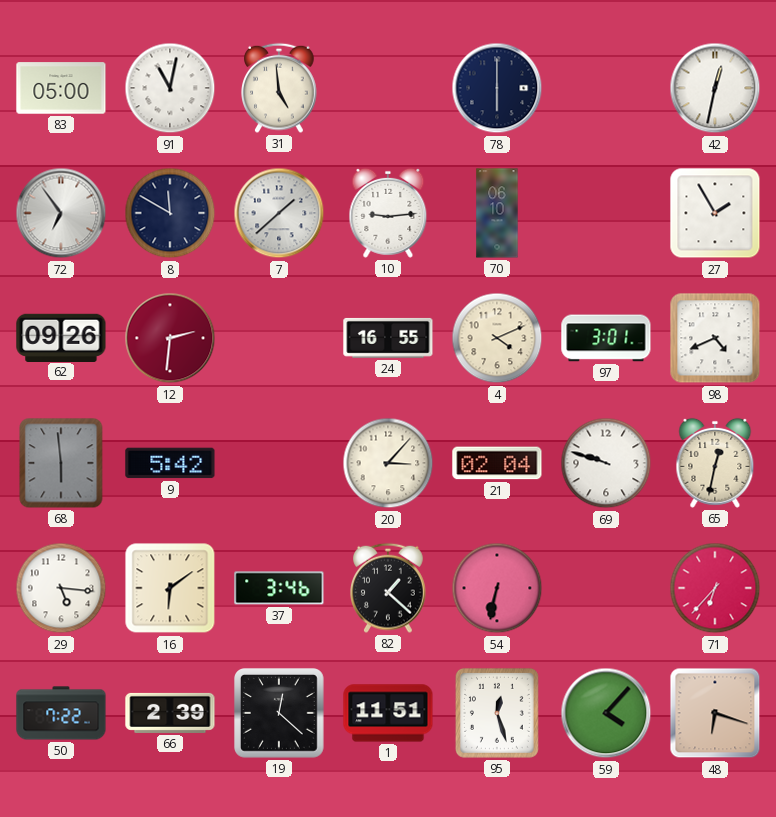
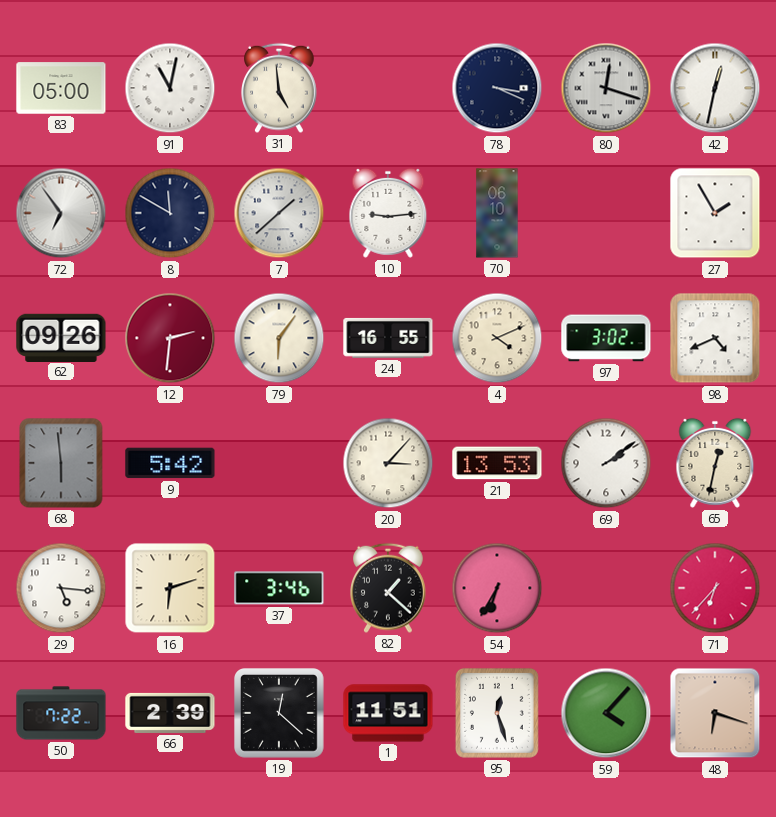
78: 6:00 -> 3:19 (497, 88)
80: none -> 12:18 (606, 88)
79: none -> 6:06 (279, 338)
97: 3:01 -> 3:02 (606, 338)
21: 02:04 -> 13:53 (497, 463)
69: 9:48 -> 2:09 (606, 463)
16: 6:09 -> 6:12 (170, 588)
54: 6:32 -> 6:35 (497, 588)
